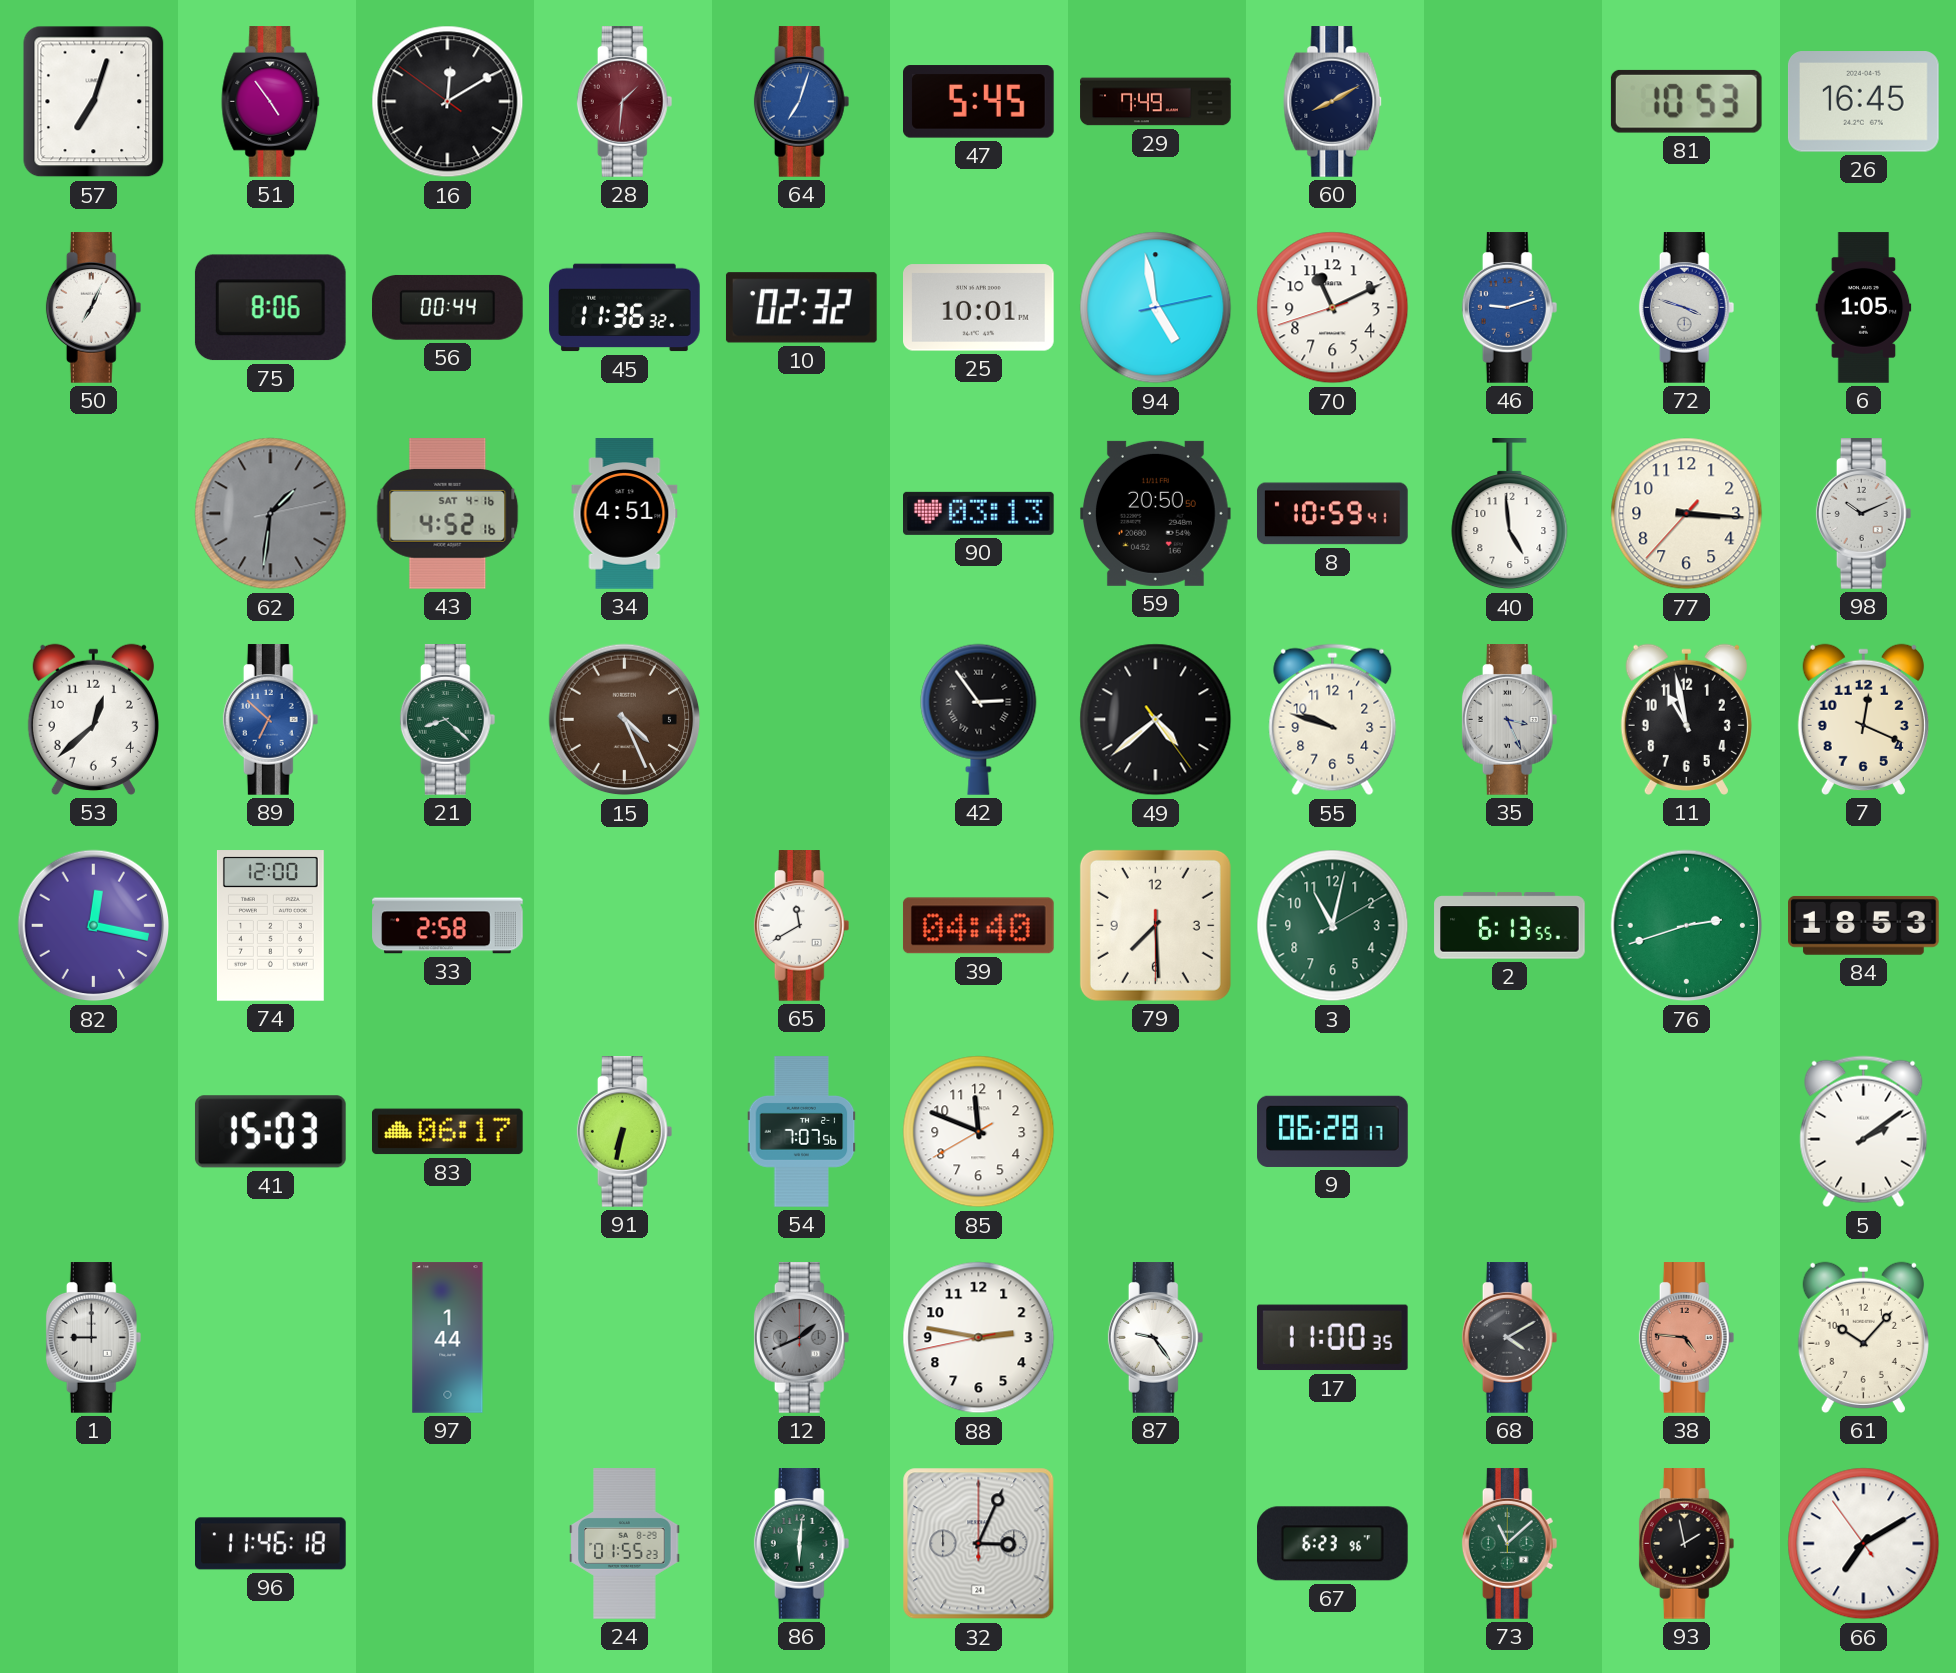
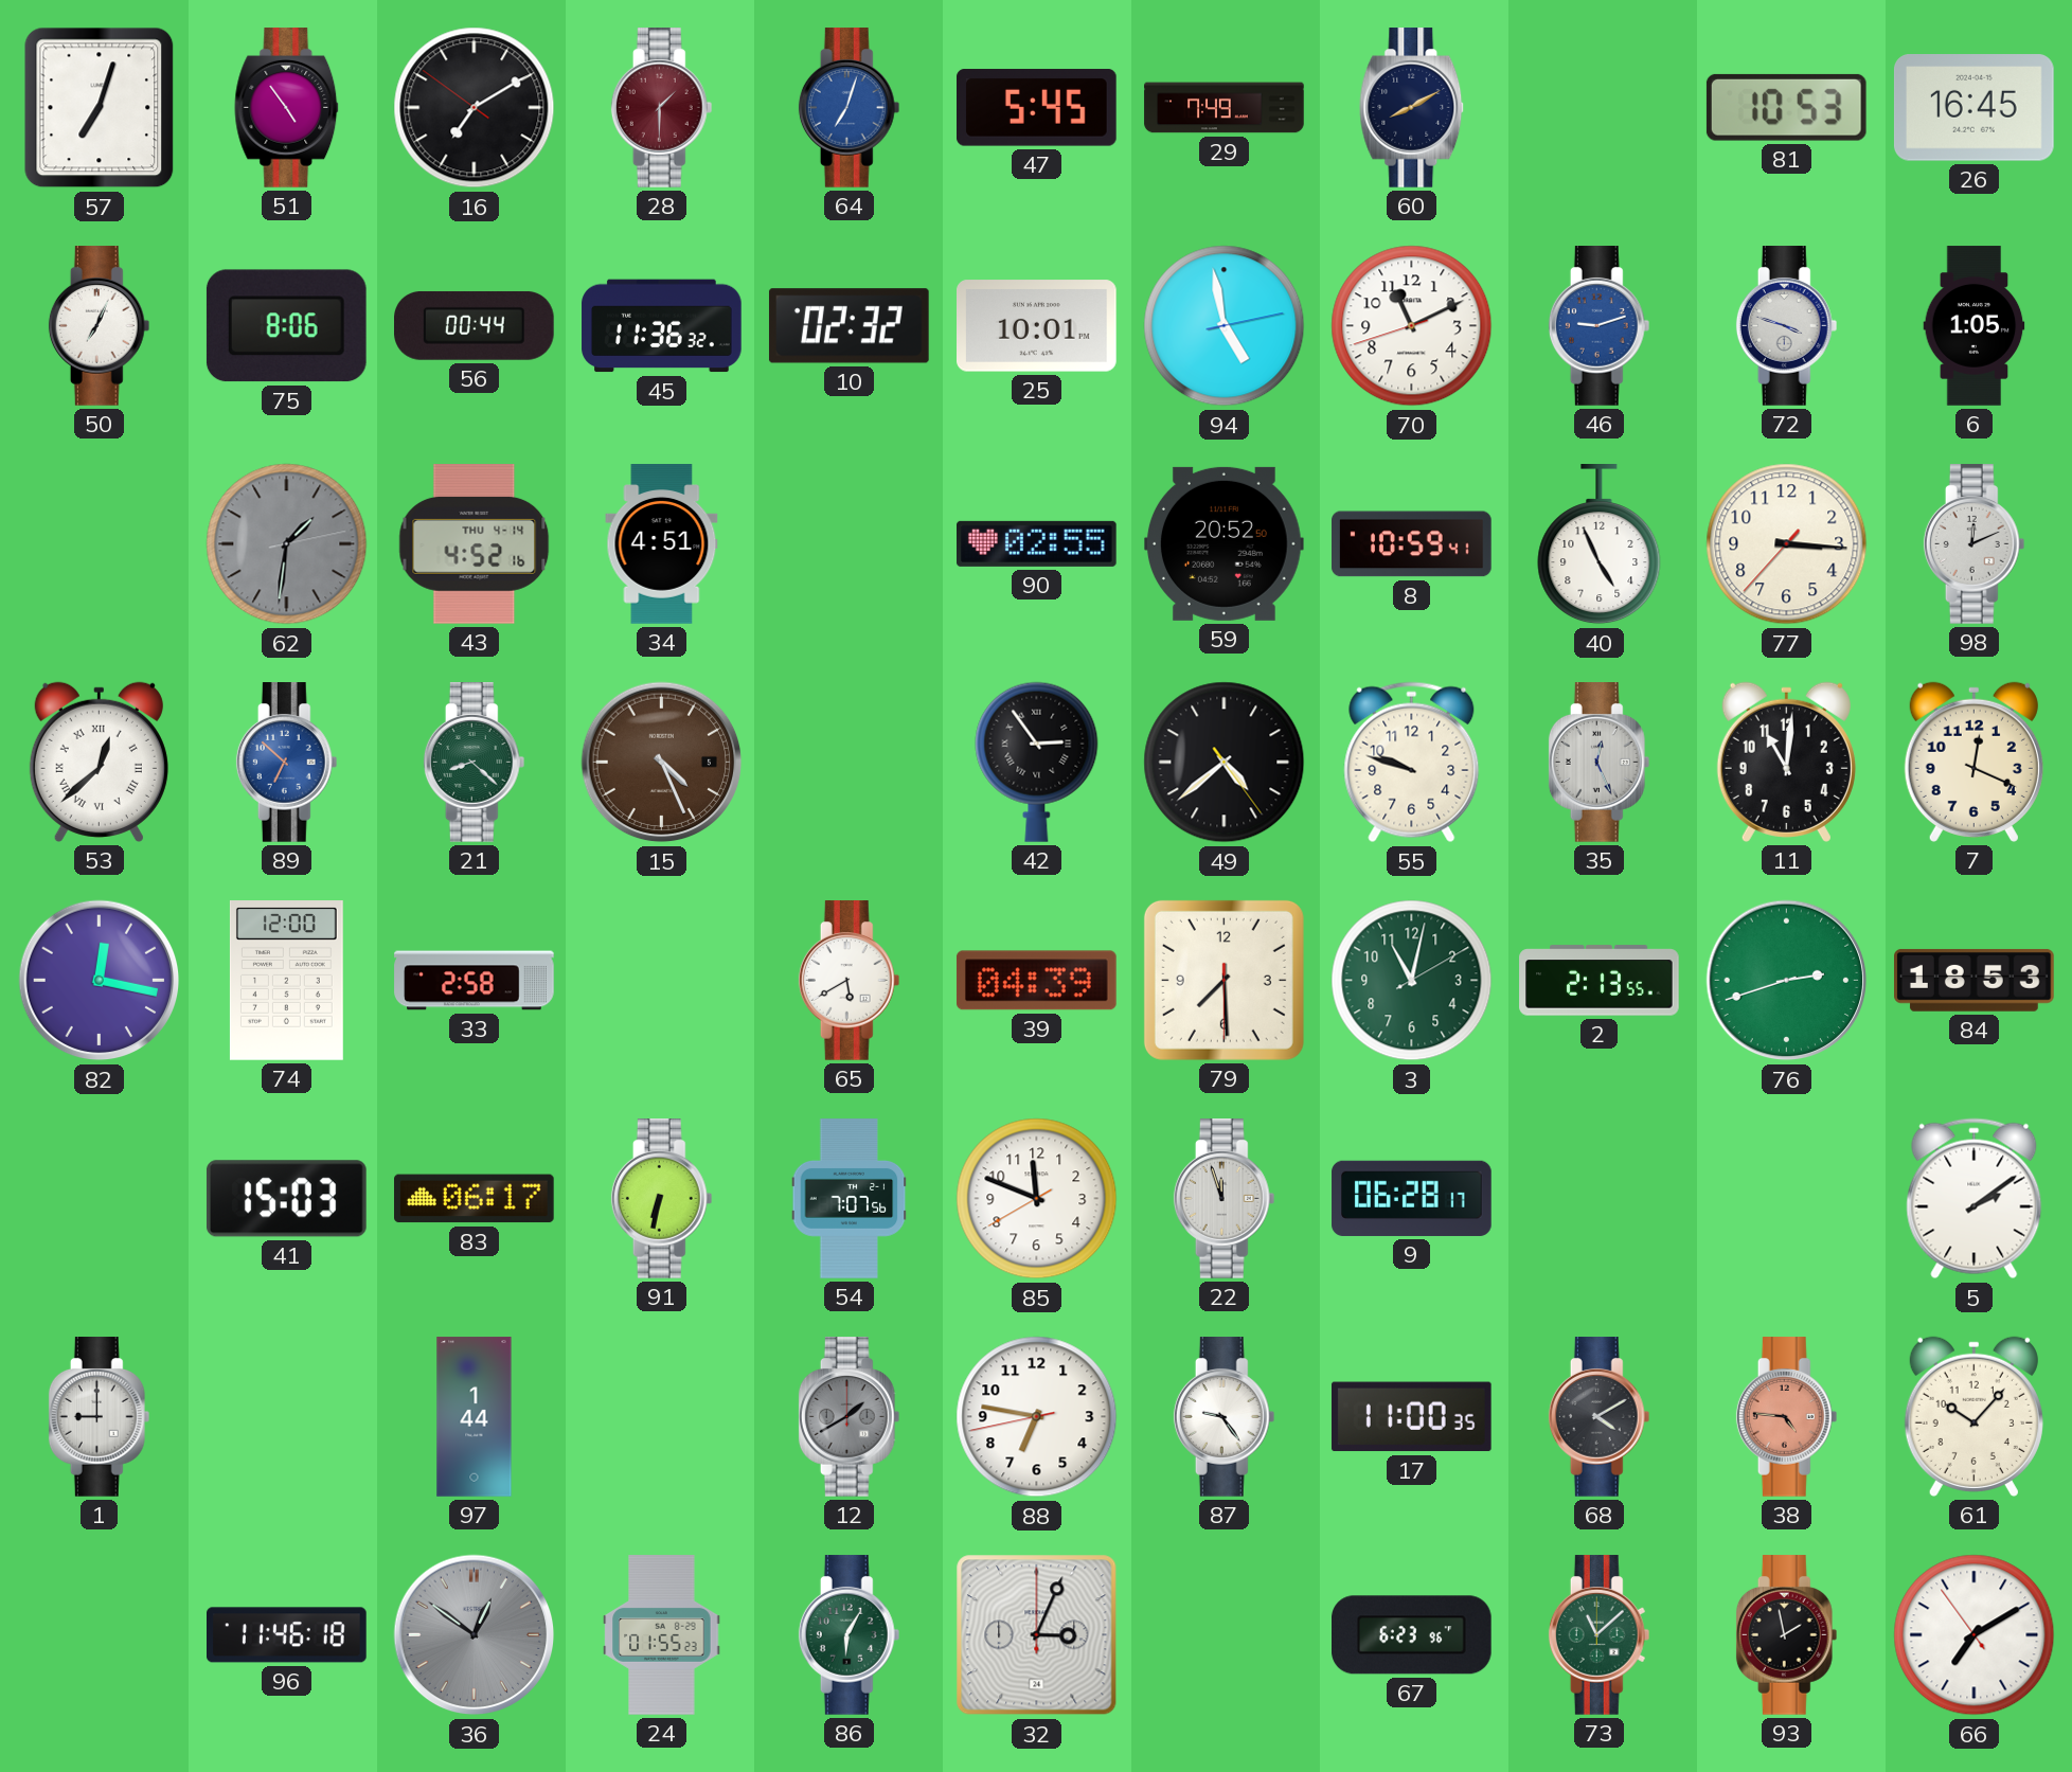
16: 12:09 -> 7:09 (475, 108)
28: 1:31 -> 1:30 (662, 108)
43 date: SAT 4-16 -> THU 4-14 (475, 544)
90: 03:13 -> 02:55 (1037, 543)
59: 20:50 -> 20:52 (1225, 543)
40: 4:59 -> 4:56 (1600, 545)
98: 10:11 -> 12:11 (1975, 544)
53 numerals: Arabic -> Roman (99, 762)
35: 3:26 -> 12:26 (1600, 763)
11: 10:58 -> 11:01 (1786, 762)
65: 11:40 -> 5:40 (850, 981)
39: 04:40 -> 04:39 (1036, 981)
2: 6:13 -> 2:13 (1600, 981)
22: none -> 11:57 (1225, 1199)
12: 1:41 -> 1:40 (850, 1417)
88: 2:46 -> 6:46 (1037, 1417)
36: none -> 12:51 (475, 1635)
86: 6:01 -> 6:05 (850, 1635)
